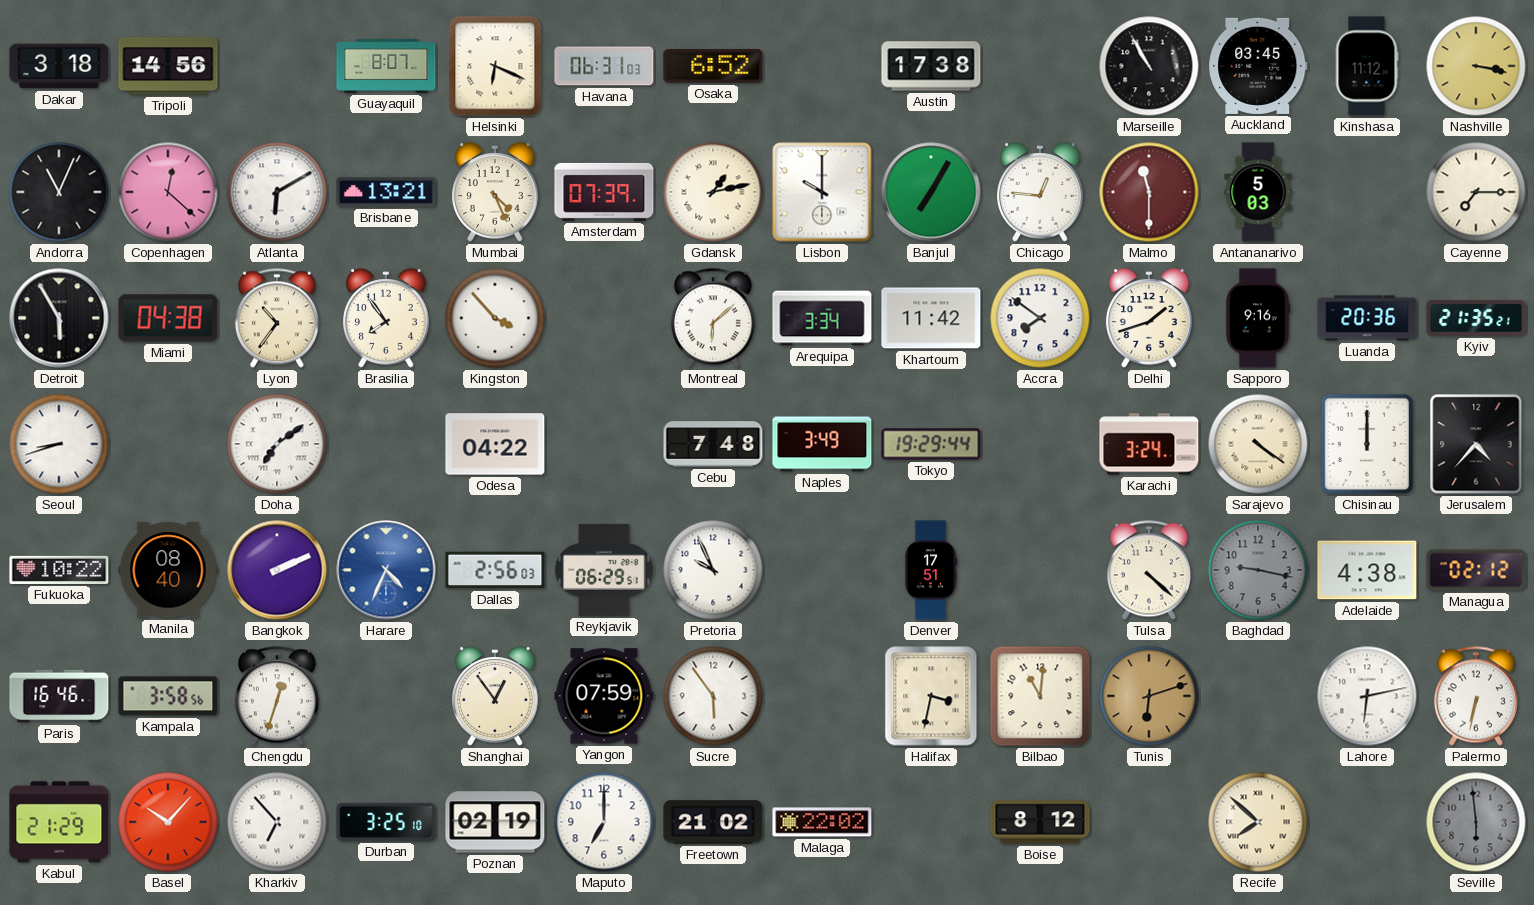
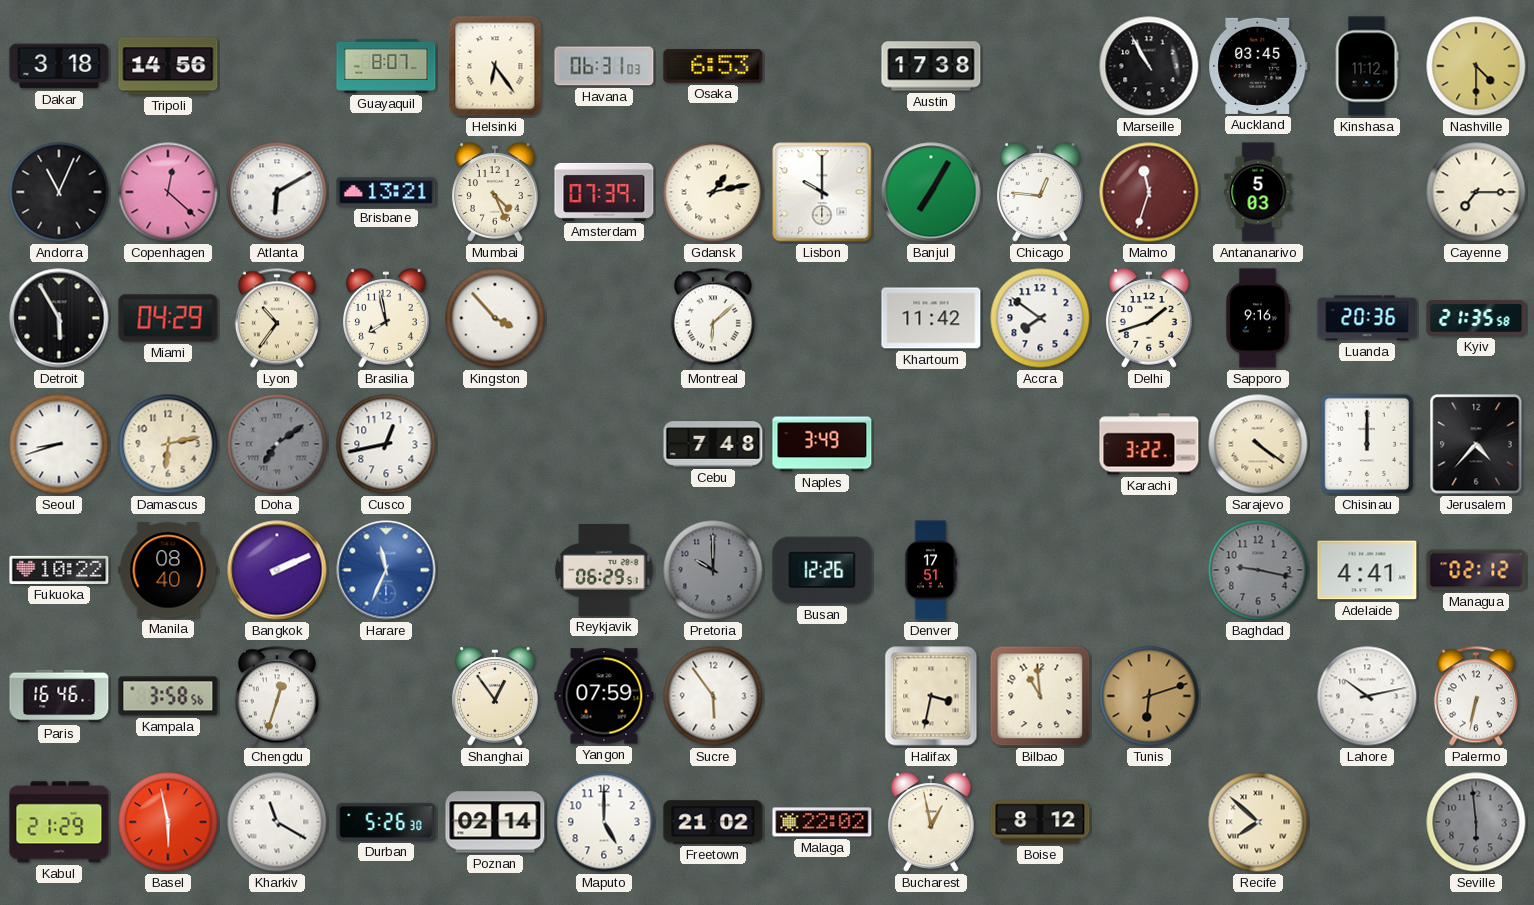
Helsinki: 6:19 -> 6:24 (495, 66)
Osaka: 6:52 -> 6:53 (713, 66)
Nashville: 3:17 -> 4:30 (1476, 66)
Malmo: 11:30 -> 11:33 (1149, 192)
Miami: 04:38 -> 04:29 (168, 318)
Brasilia: 7:54 -> 7:58 (387, 318)
Arequipa: 3:34 -> none (822, 318)
Kyiv: 21:35:21 -> 21:35:58 (1476, 318)
Damascus: none -> 6:13 (168, 444)
Doha dial: white -> grey (277, 444)
Cusco: none -> 12:43 (386, 444)
Odesa: 04:22 -> none (495, 444)
Tokyo: 19:29 -> none (931, 444)
Karachi: 3:24 -> 3:22 (1149, 444)
Harare: 4:34 -> 11:34 (386, 570)
Dallas: 2:56 -> none (495, 570)
Pretoria: 9:56 -> 10:00 (713, 570)
Pretoria dial: white -> grey (713, 570)
Busan: none -> 12:26 (822, 570)
Tulsa: 4:22 -> none (1149, 570)
Adelaide: 4:38 -> 4:41 (1367, 570)
Bilbao: 11:01 -> 10:59 (1040, 696)
Lahore: 6:13 -> 10:13 (1367, 696)
Basel: 10:07 -> 5:58 (168, 822)
Kharkiv: 6:53 -> 11:20 (277, 822)
Durban: 3:25 -> 5:26 (386, 822)
Poznan: 02:19 -> 02:14 (495, 822)
Maputo: 7:00 -> 5:00 (604, 822)
Bucharest: none -> 12:58 (932, 822)
